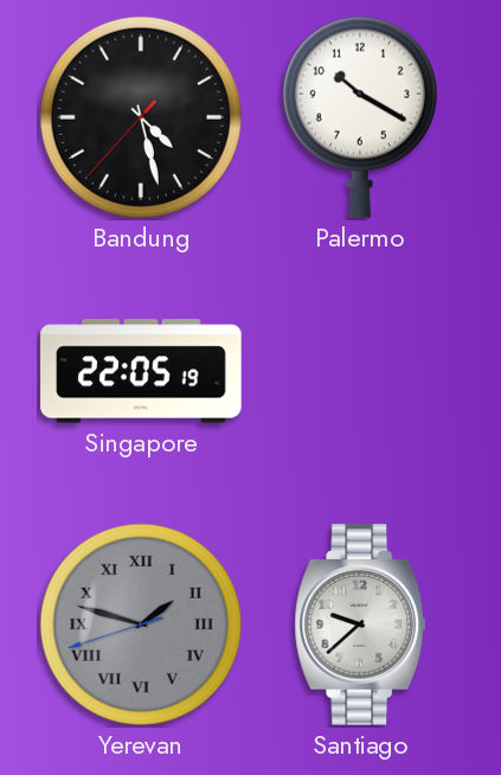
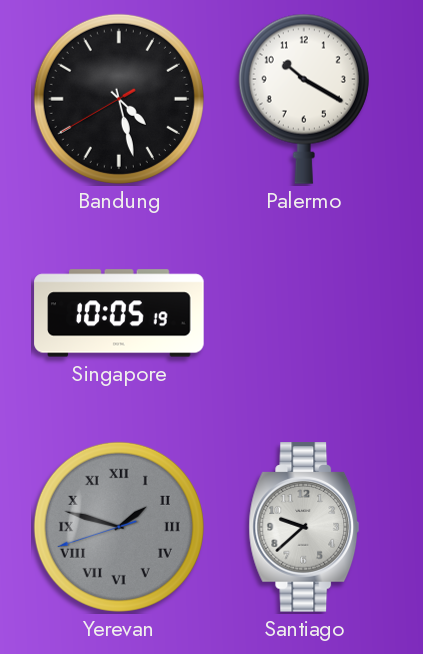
Bandung: 4:27:37 -> 4:27:40 (119, 99)
Singapore: 22:05 -> 10:05 (119, 313)
